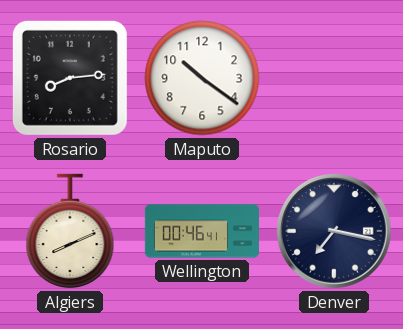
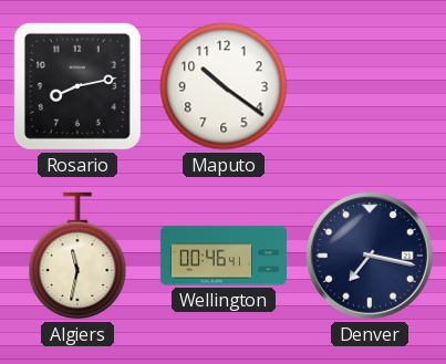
Rosario: 8:14 -> 8:13 (77, 86)
Algiers: 8:11 -> 11:32 (77, 256)
